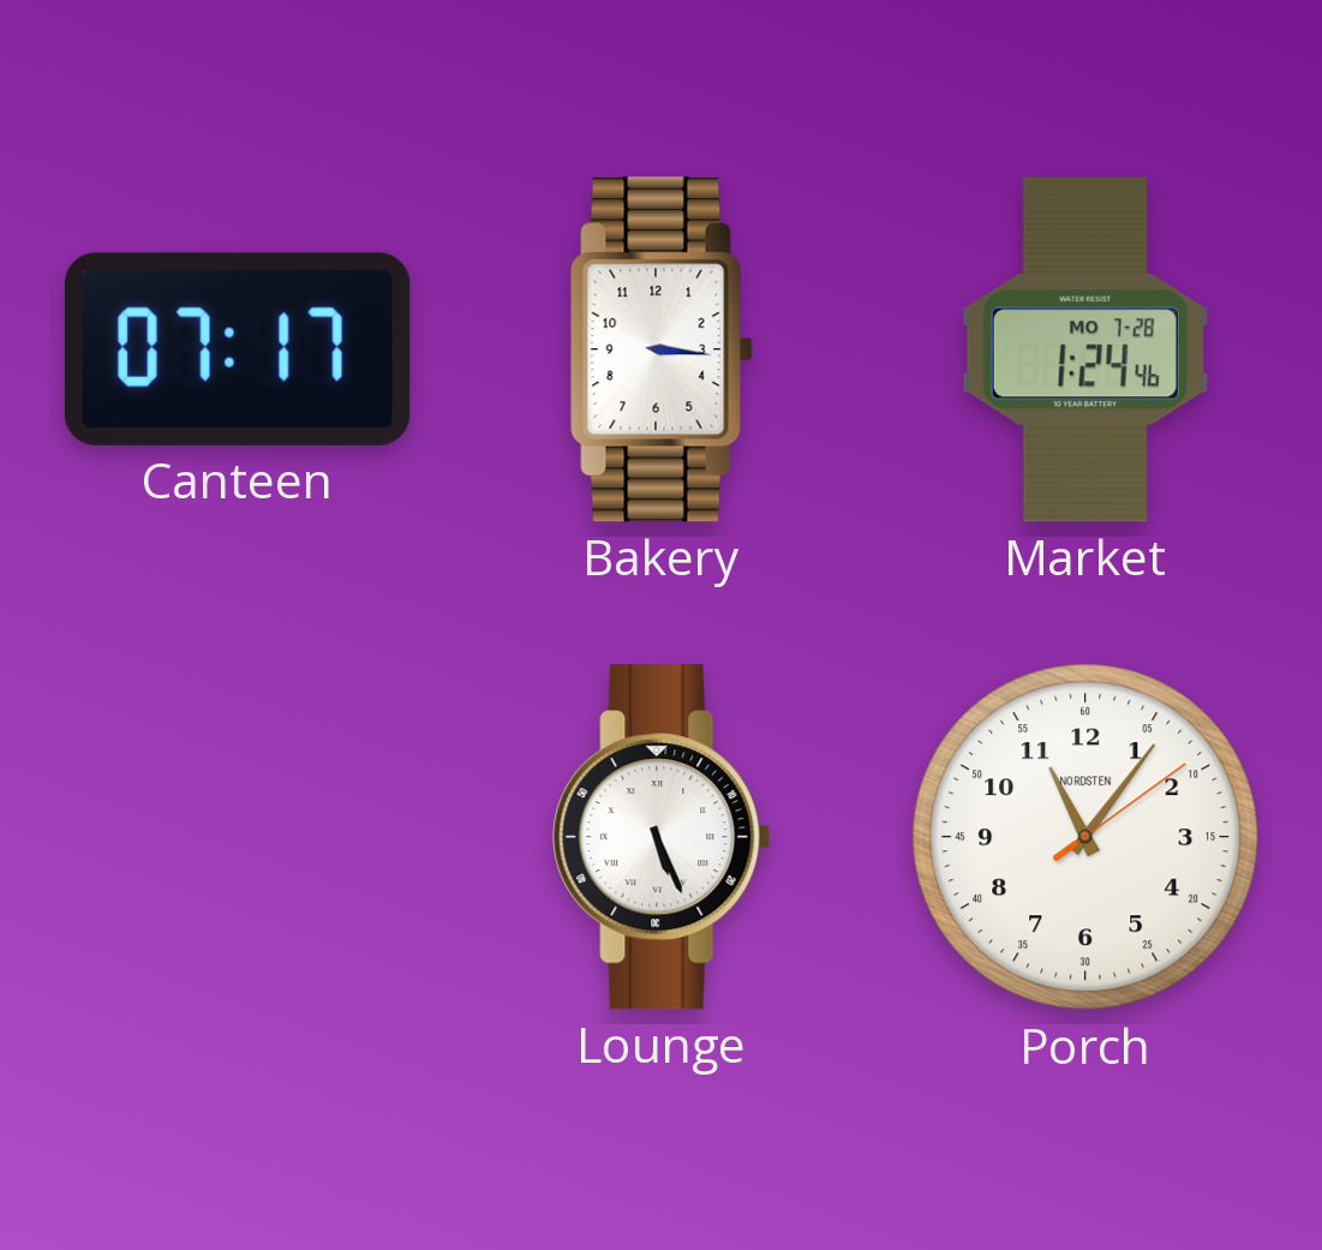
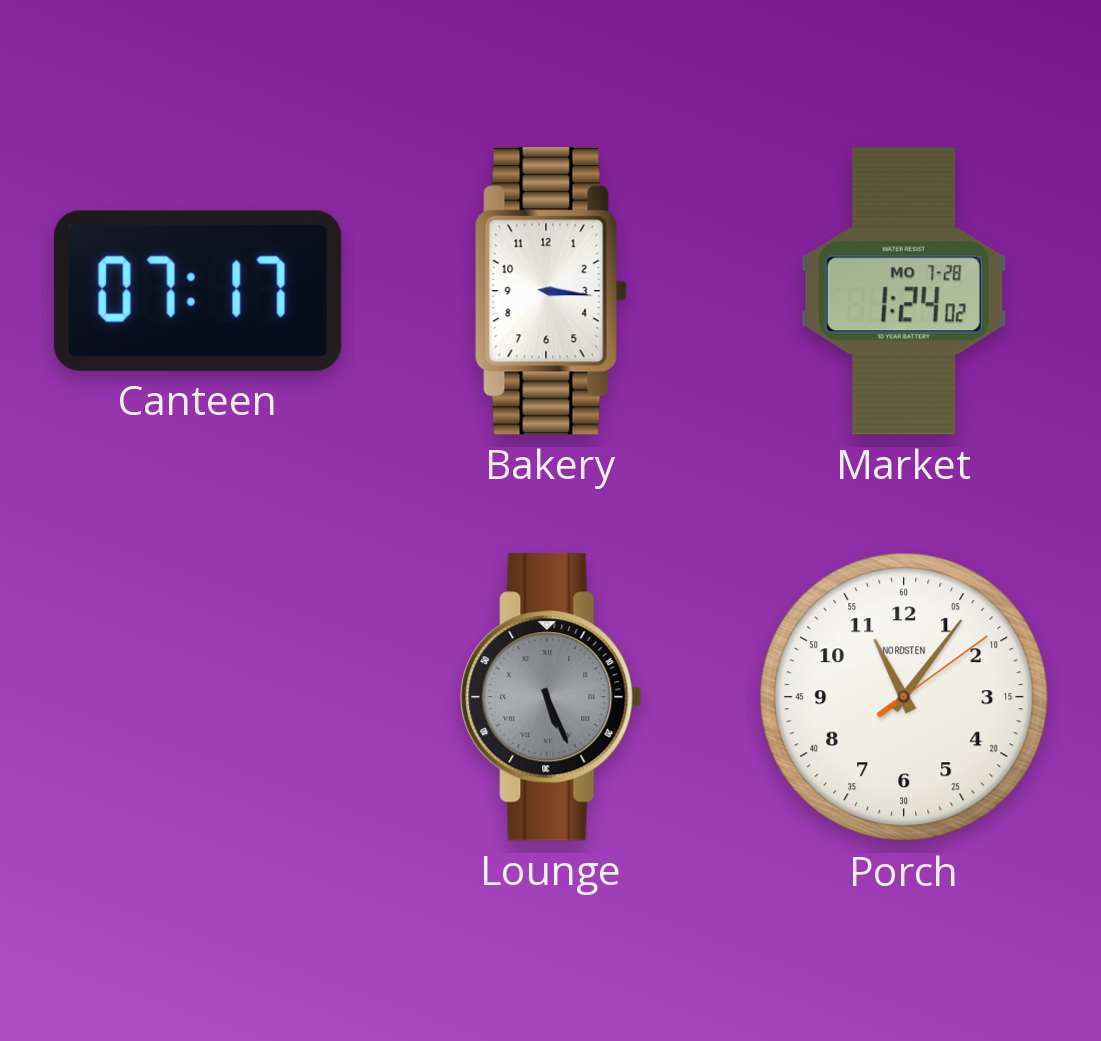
Market: 1:24:46 -> 1:24:02 (904, 291)
Lounge dial: white -> grey (551, 697)
